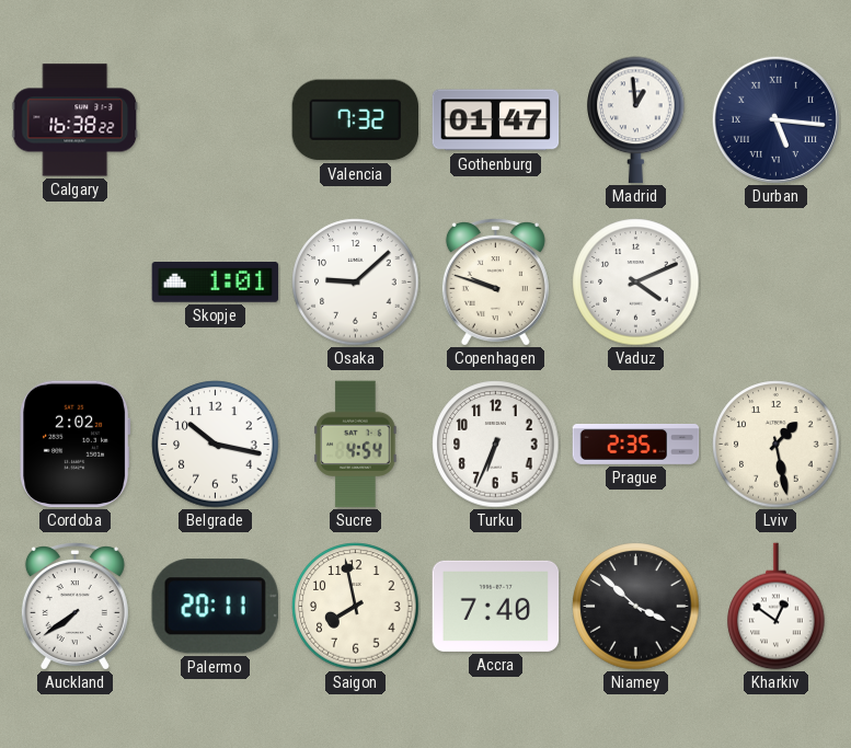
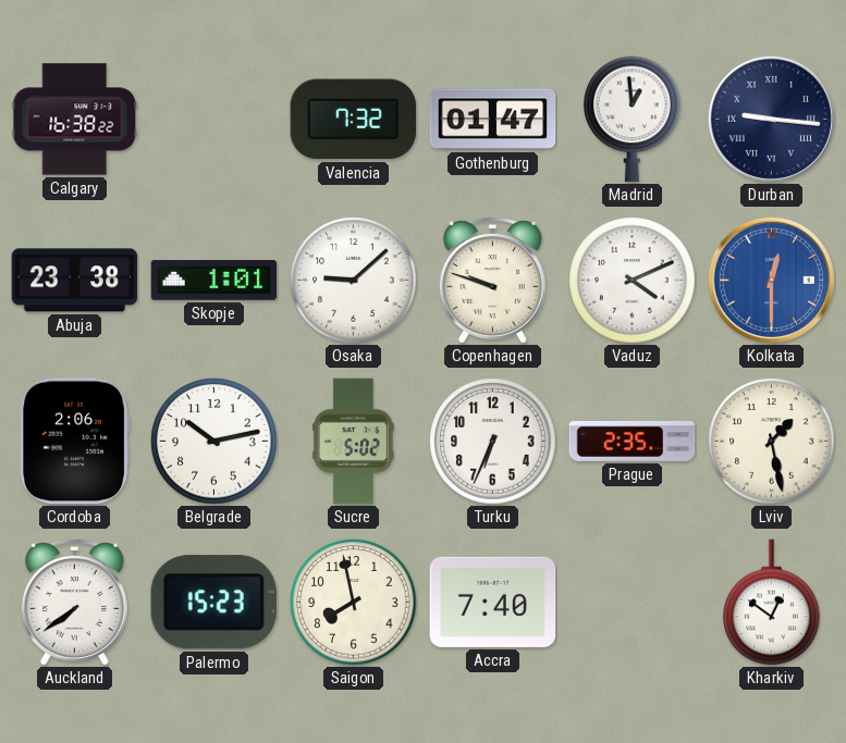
Durban: 5:16 -> 9:16 (771, 119)
Abuja: none -> 23:38 (75, 281)
Kolkata: none -> 12:30 (771, 280)
Cordoba: 2:02 -> 2:06 (75, 442)
Belgrade: 10:17 -> 10:13 (214, 442)
Sucre: 4:54 -> 5:02 (354, 442)
Palermo: 20:11 -> 15:23 (213, 603)
Niamey: 3:52 -> none (636, 607)
